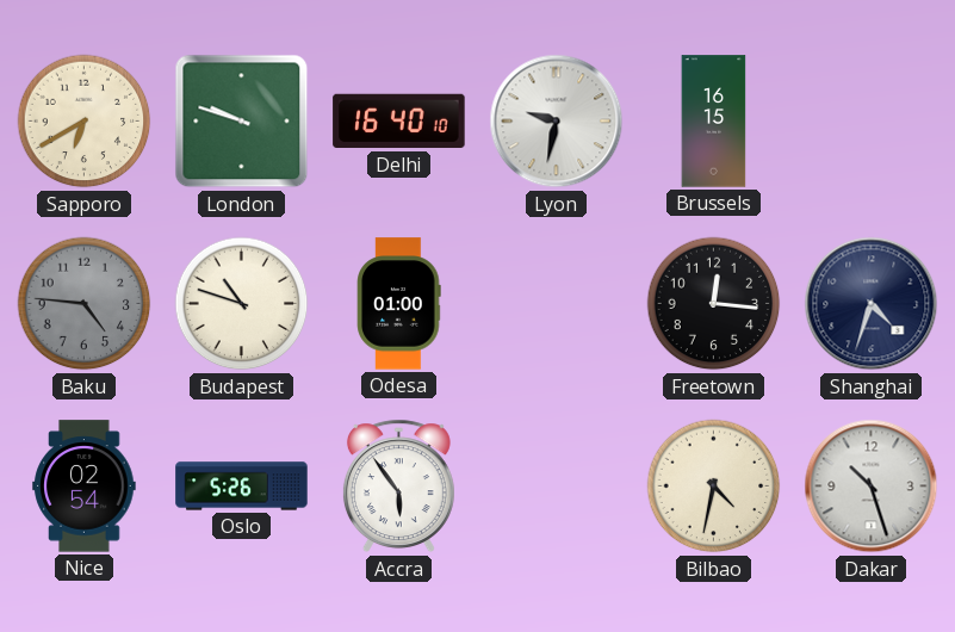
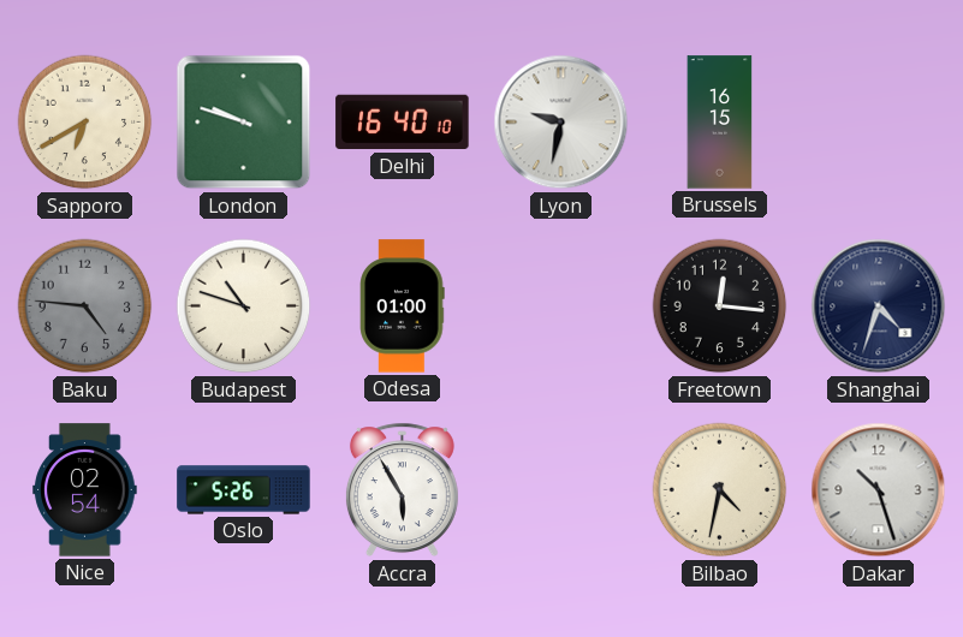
Accra: 5:54 -> 5:55 (402, 490)
